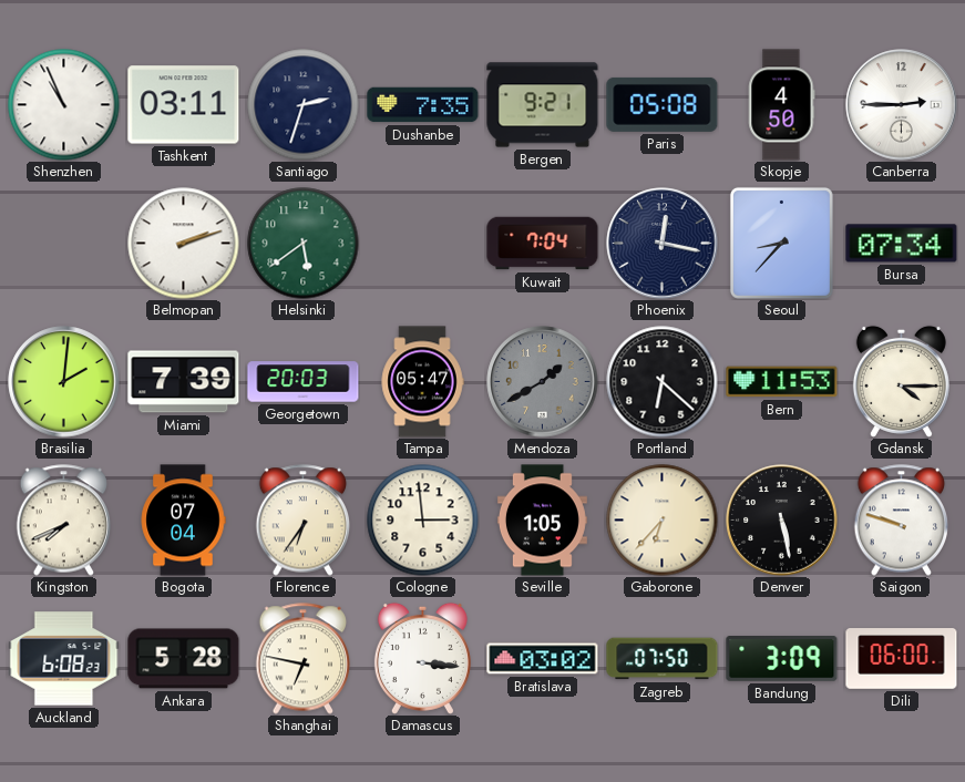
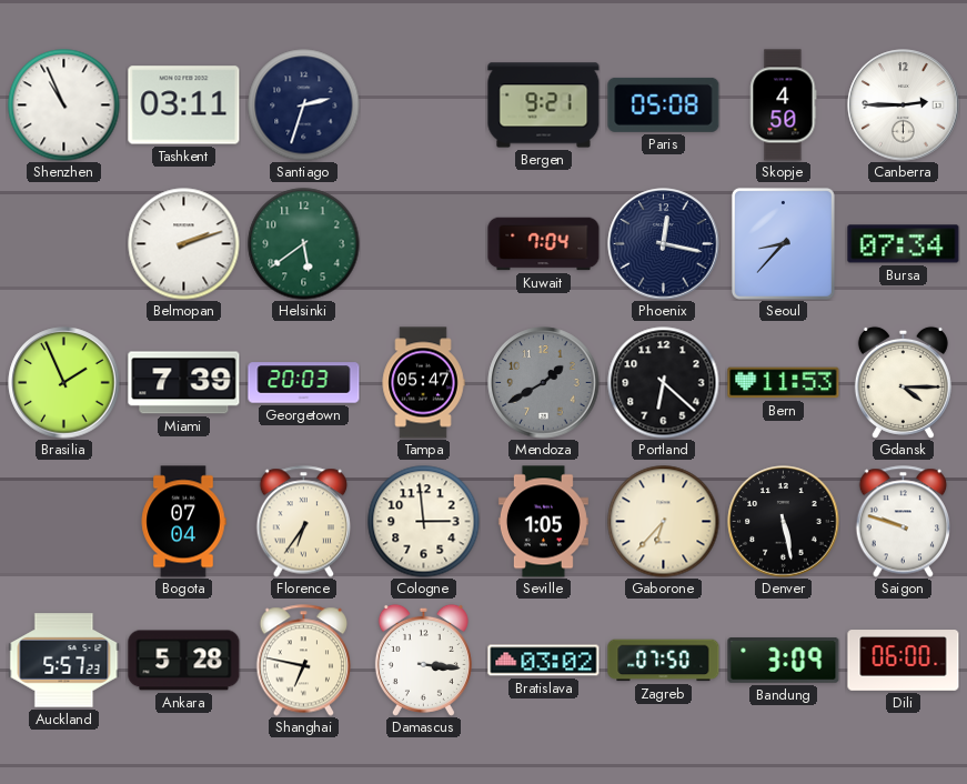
Dushanbe: 7:35 -> none (423, 105)
Brasilia: 2:01 -> 1:56 (64, 383)
Kingston: 7:41 -> none (64, 521)
Auckland: 6:08 -> 5:57 (64, 661)
